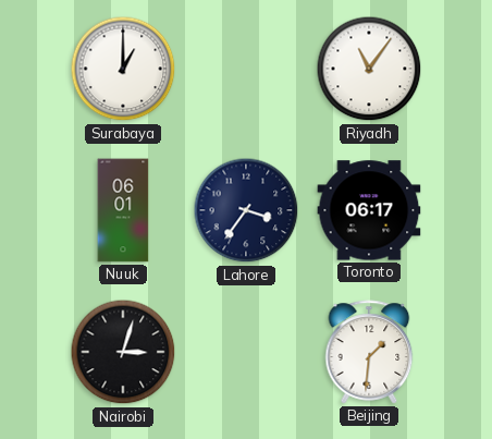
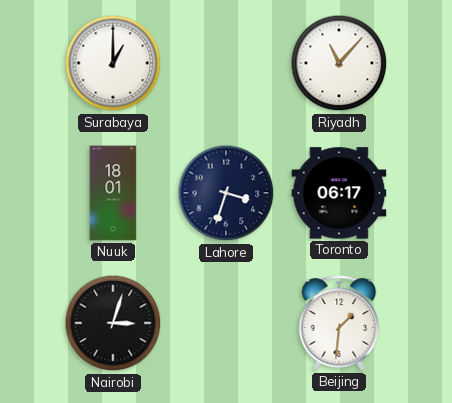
Riyadh: 11:06 -> 11:07 (339, 63)
Nuuk: 06:01 -> 18:01 (113, 193)
Lahore: 3:36 -> 3:33 (226, 193)
